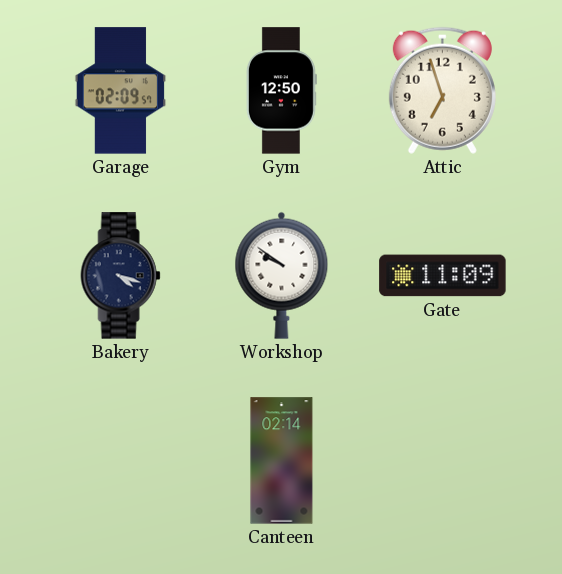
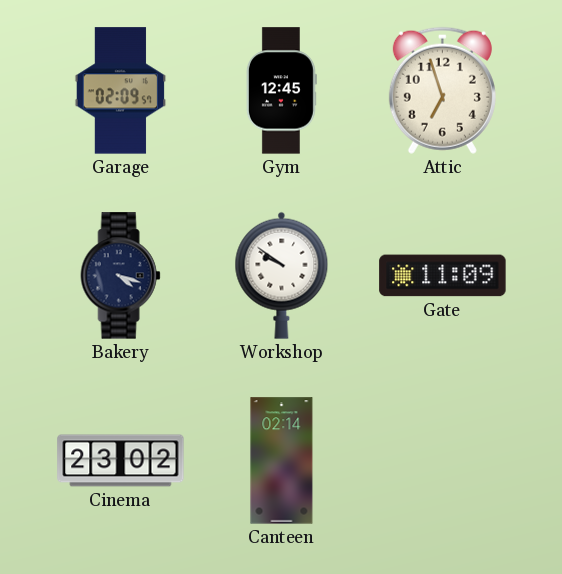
Gym: 12:50 -> 12:45 (281, 91)
Cinema: none -> 23:02 (121, 461)
